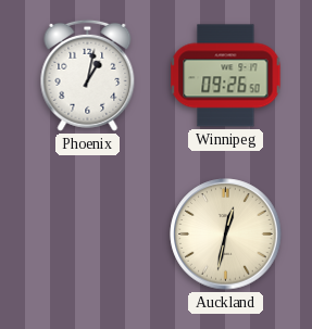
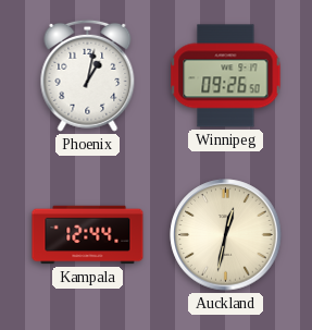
Kampala: none -> 12:44 (88, 235)
